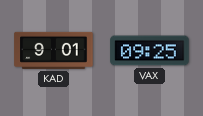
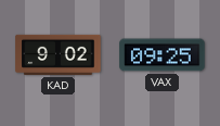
KAD: 9:01 -> 9:02 (59, 54)
